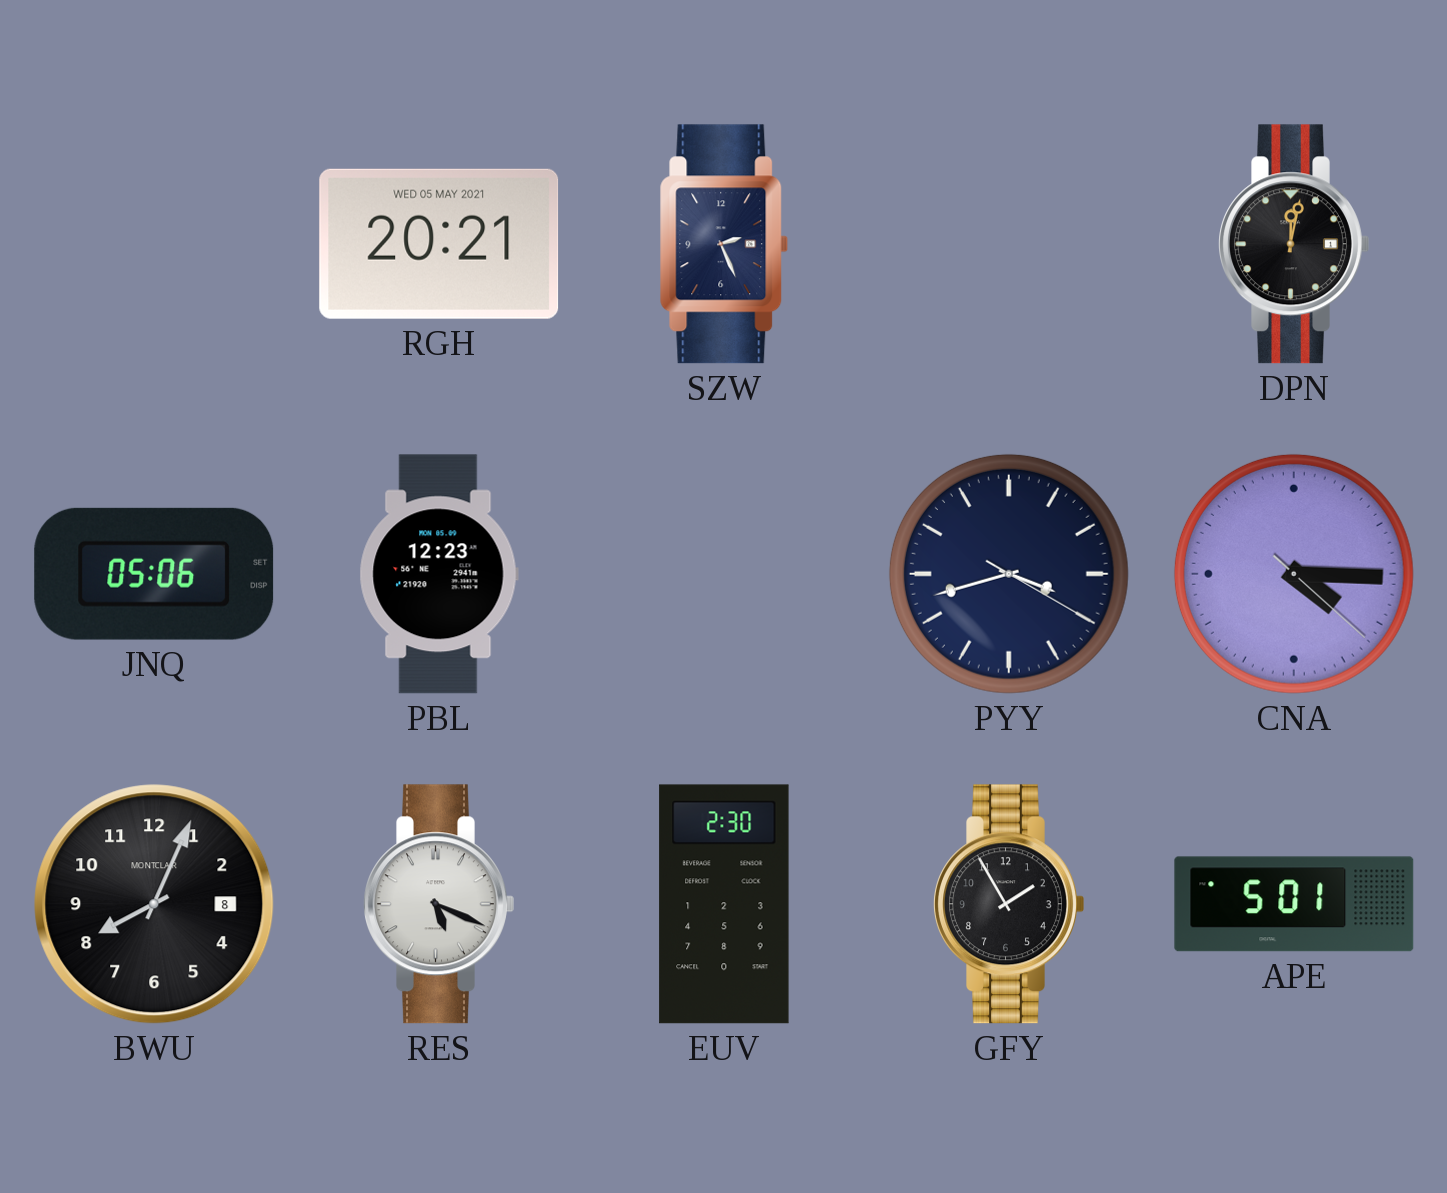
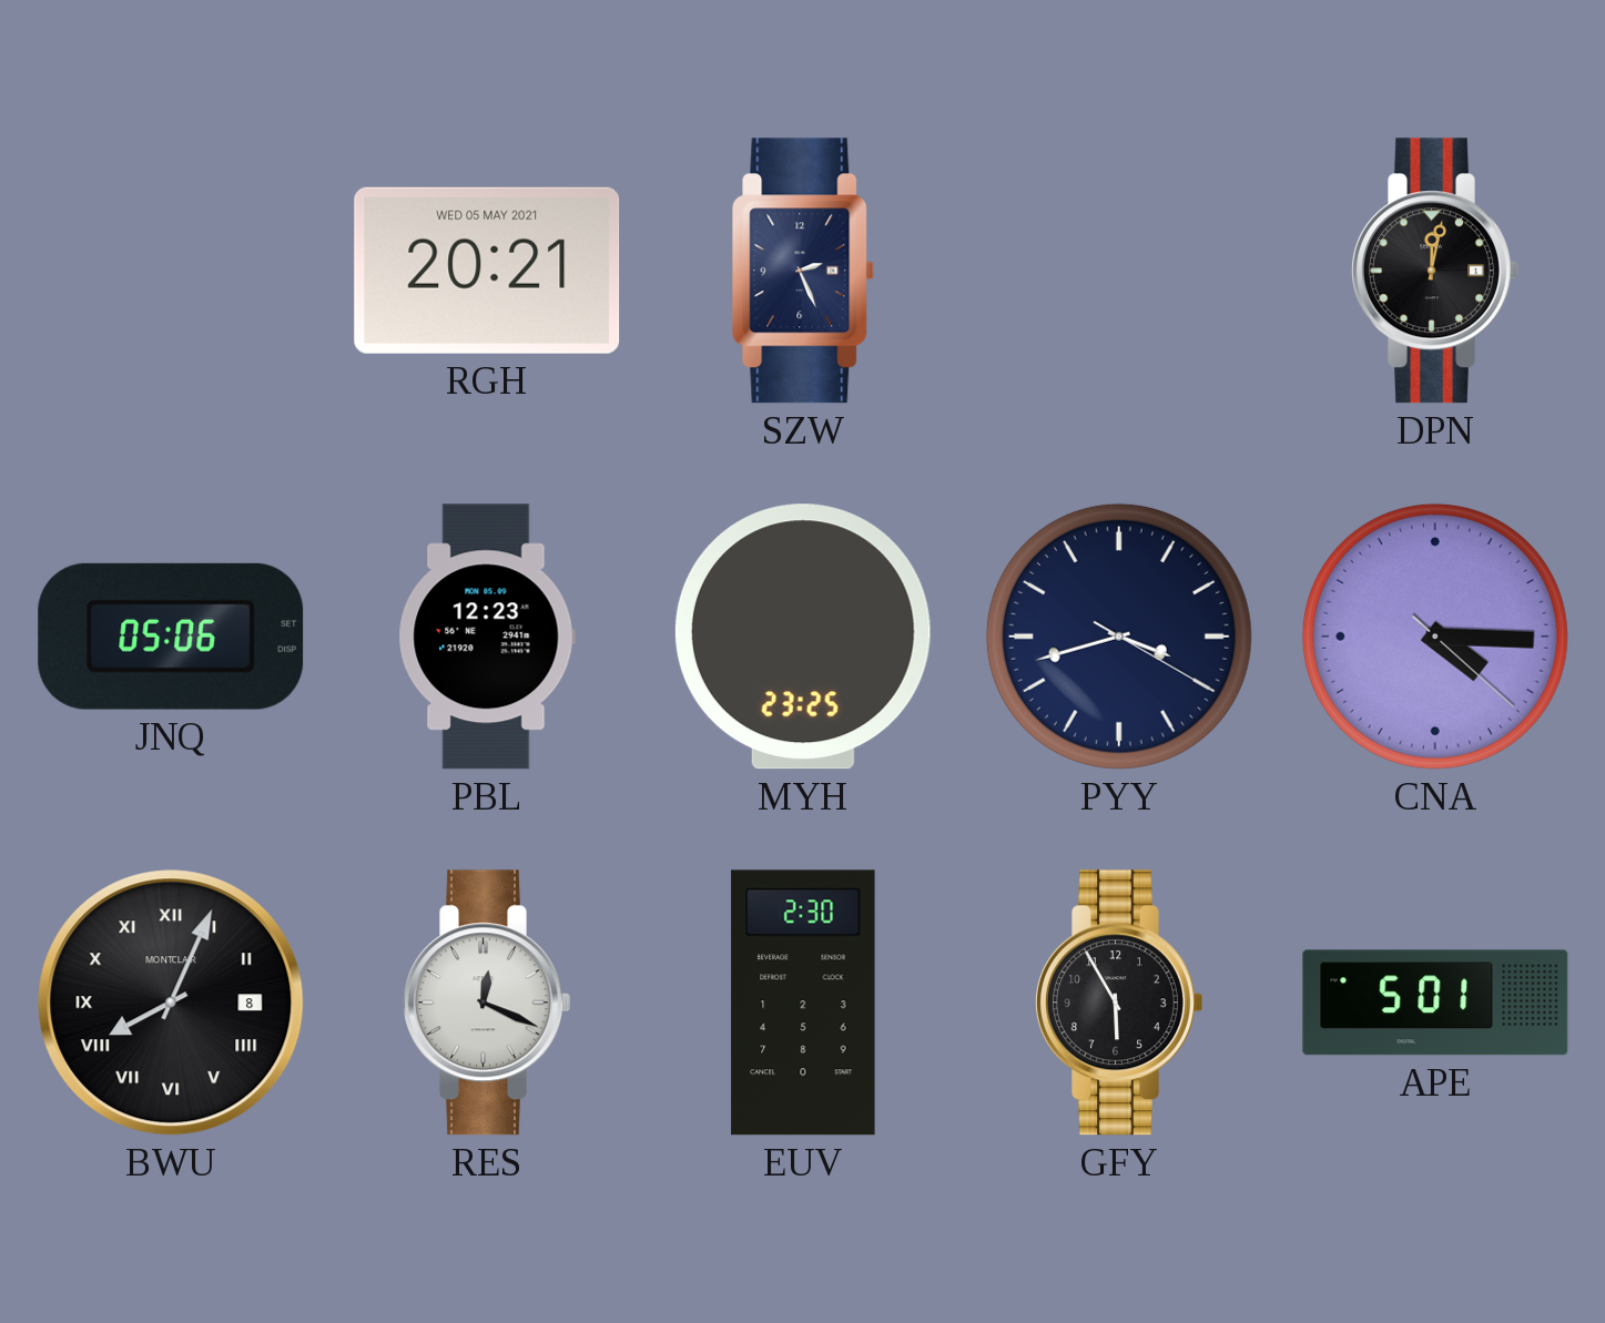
MYH: none -> 23:25 (803, 637)
BWU numerals: Arabic -> Roman (171, 1003)
RES: 5:19 -> 12:19 (487, 1003)
GFY: 1:55 -> 5:55 (1119, 1003)
